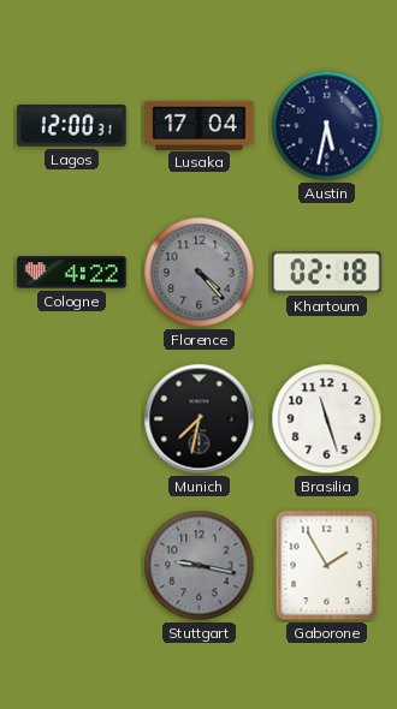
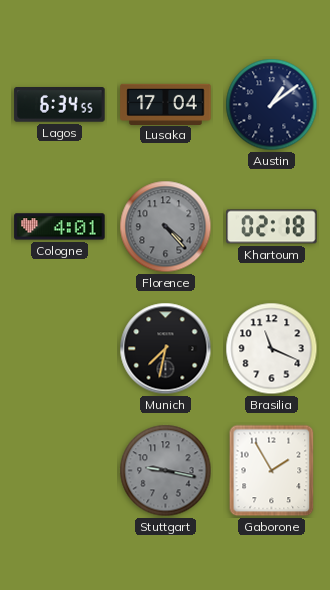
Lagos: 12:00 -> 6:34 (60, 105)
Austin: 5:32 -> 1:09 (272, 105)
Cologne: 4:22 -> 4:01 (60, 227)
Brasilia: 11:27 -> 11:19 (272, 349)
